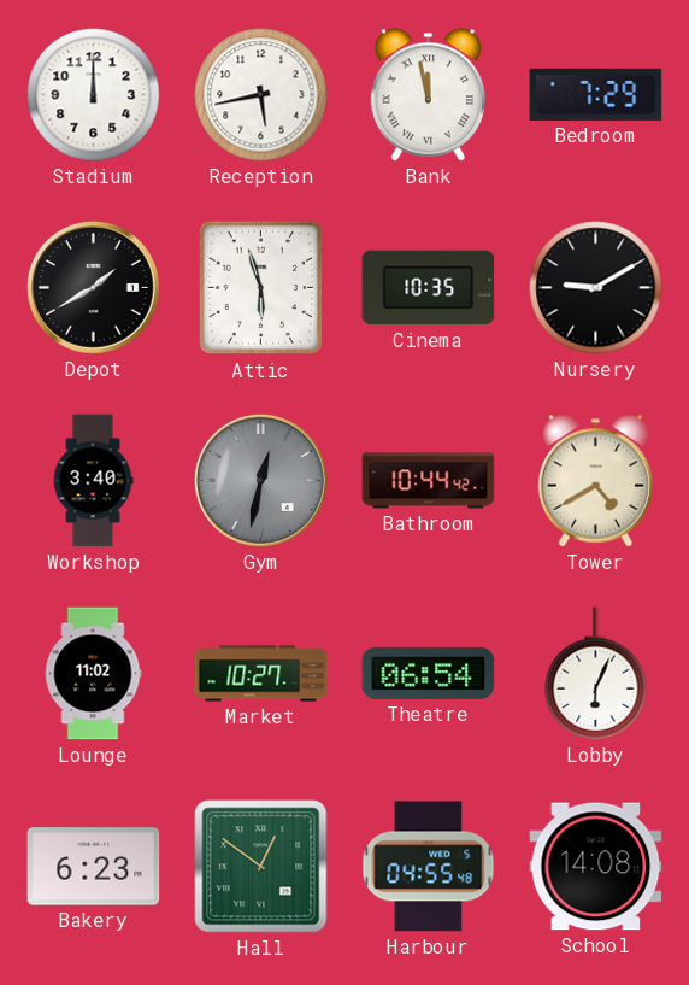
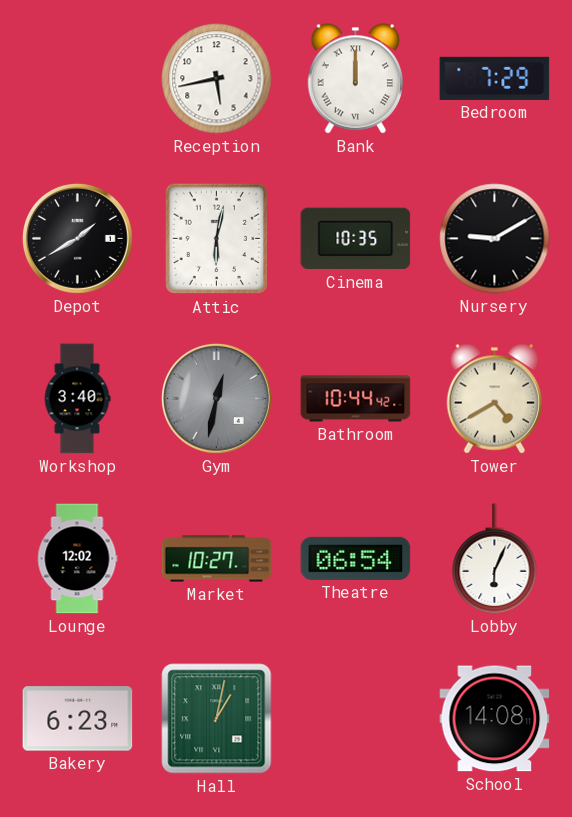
Stadium: 12:00 -> none (94, 95)
Bank: 11:58 -> 12:00 (355, 79)
Attic: 5:57 -> 6:02 (217, 239)
Lounge: 11:02 -> 12:02 (77, 559)
Hall: 12:51 -> 1:02 (217, 719)
Harbour: 04:55 -> none (429, 867)
